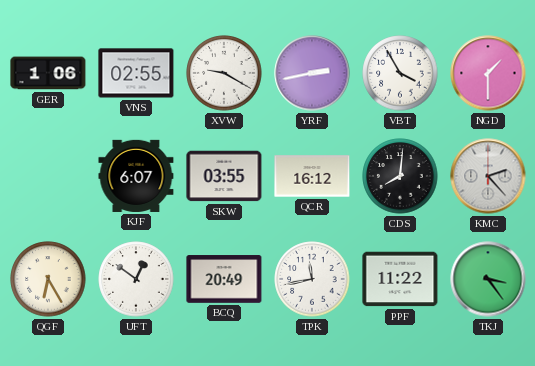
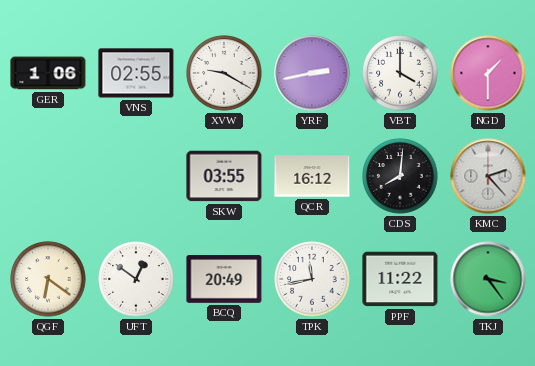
VBT: 3:55 -> 4:00 (400, 73)
KJF: 6:07 -> none (136, 176)
QGF: 6:25 -> 6:21 (48, 279)
